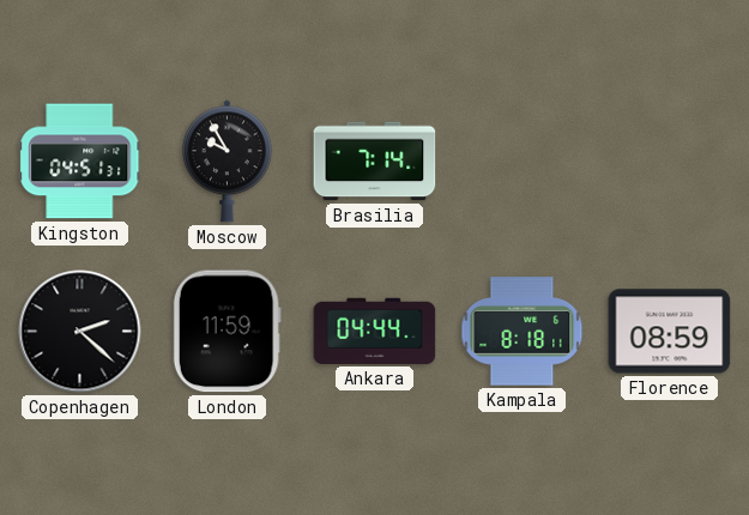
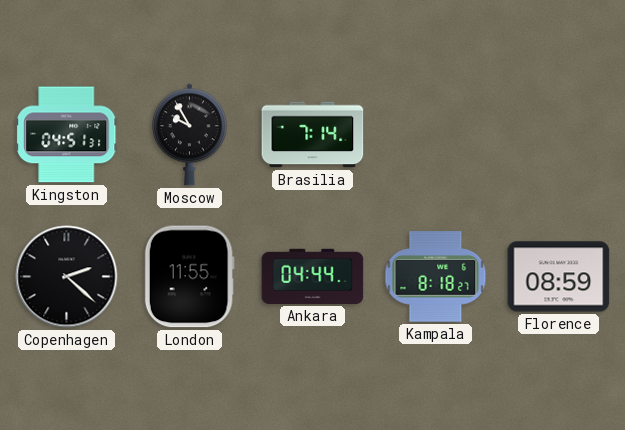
London: 11:59 -> 11:55 (189, 277)
Kampala: 8:18:11 -> 8:18:27 (436, 277)
